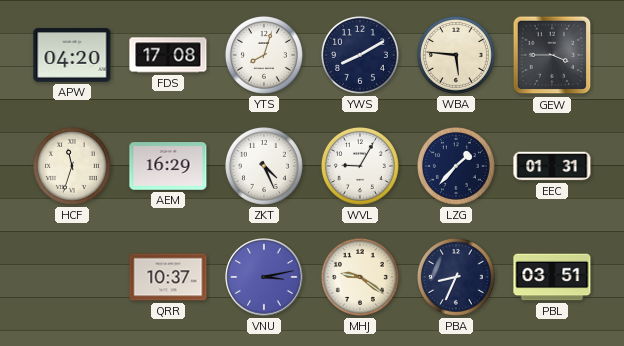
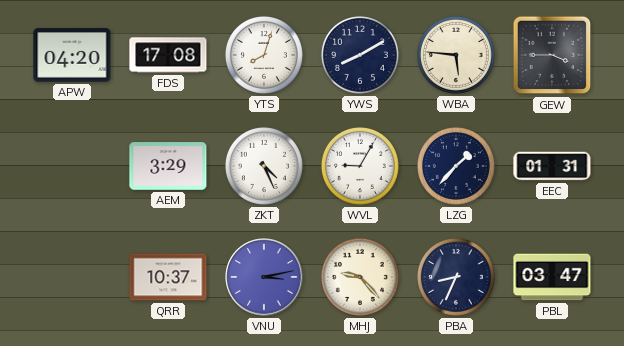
HCF: 11:33 -> none (72, 166)
AEM: 16:29 -> 3:29 (168, 166)
MHJ: 9:21 -> 9:23 (360, 277)
PBL: 03:51 -> 03:47 (552, 277)
